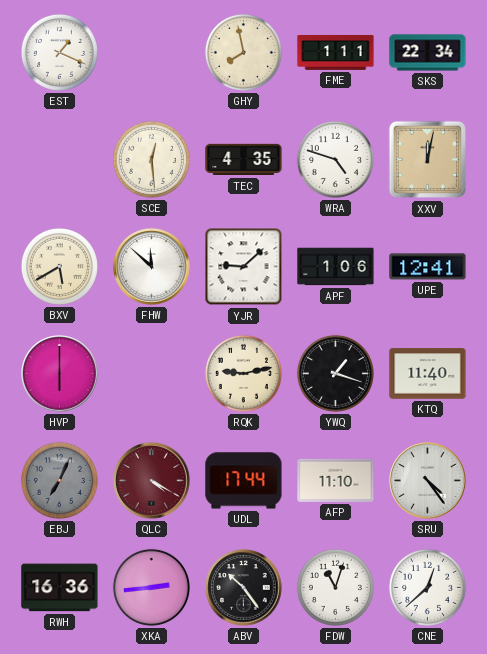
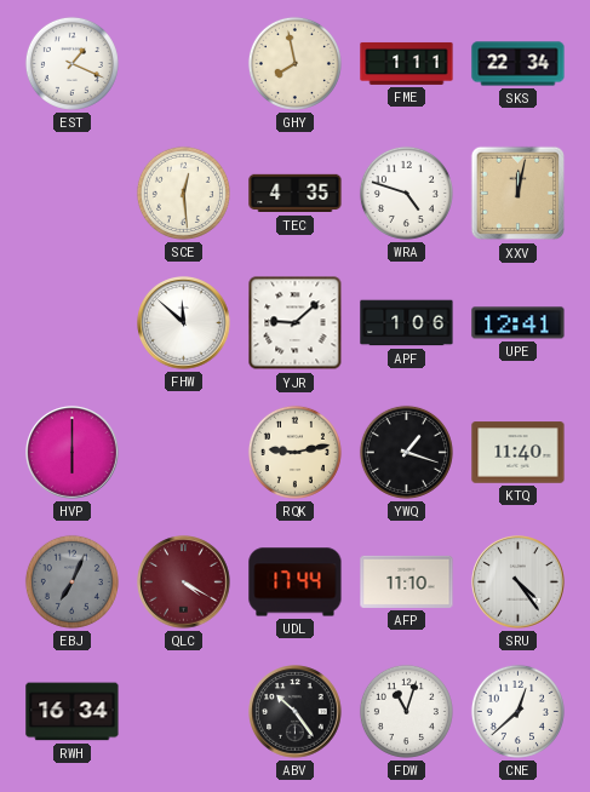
BXV: 5:40 -> none (59, 266)
RWH: 16:36 -> 16:34 (73, 712)
XKA: 2:44 -> none (151, 587)
